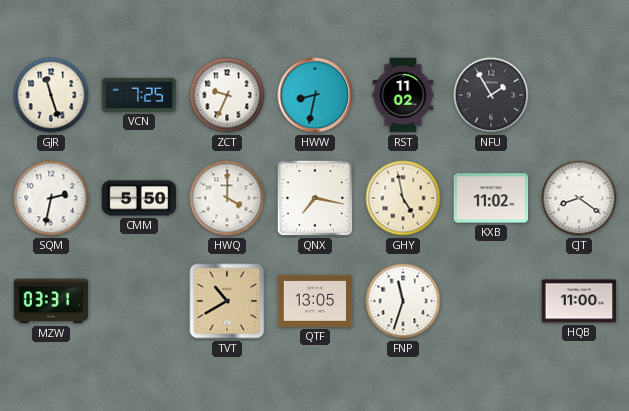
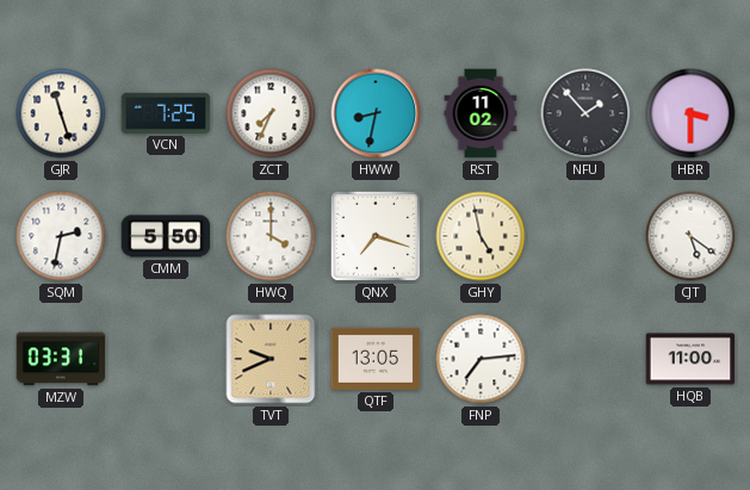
ZCT: 9:34 -> 7:34 (271, 113)
NFU: 1:55 -> 1:53 (585, 113)
HBR: none -> 3:30 (690, 113)
QNX: 7:17 -> 7:18 (376, 236)
KXB: 11:02 -> none (491, 198)
CJT: 8:21 -> 5:21 (690, 236)
TVT: 10:40 -> 9:41 (271, 359)
FNP: 11:33 -> 7:14 (481, 359)
